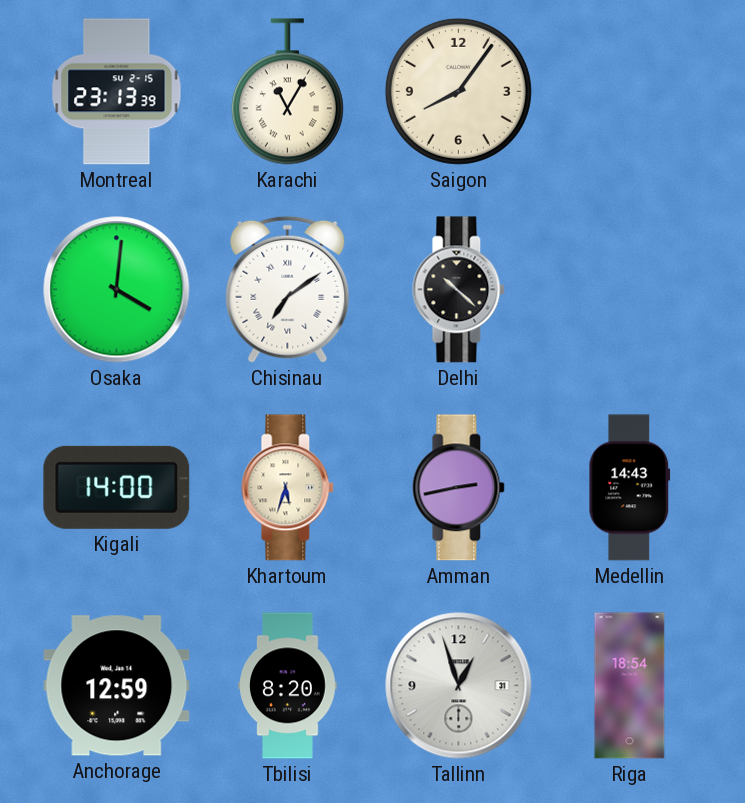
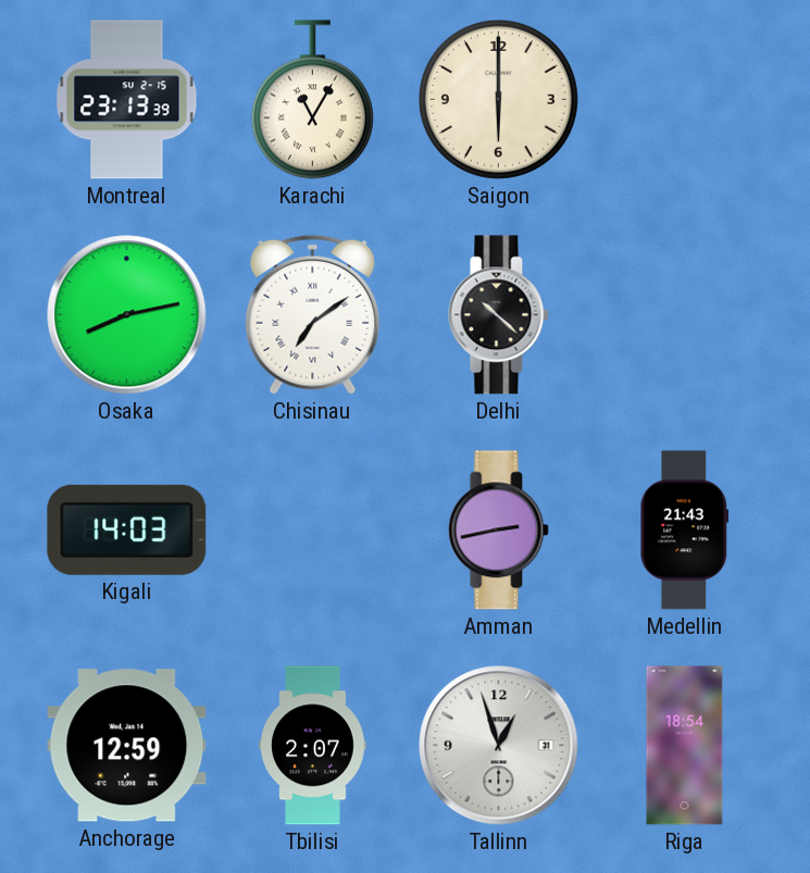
Saigon: 8:06 -> 6:00 (498, 99)
Osaka: 4:01 -> 8:13 (127, 315)
Kigali: 14:00 -> 14:03 (127, 529)
Khartoum: 5:33 -> none (288, 488)
Medellin: 14:43 -> 21:43 (685, 531)
Tbilisi: 8:20 -> 2:07 (313, 746)
